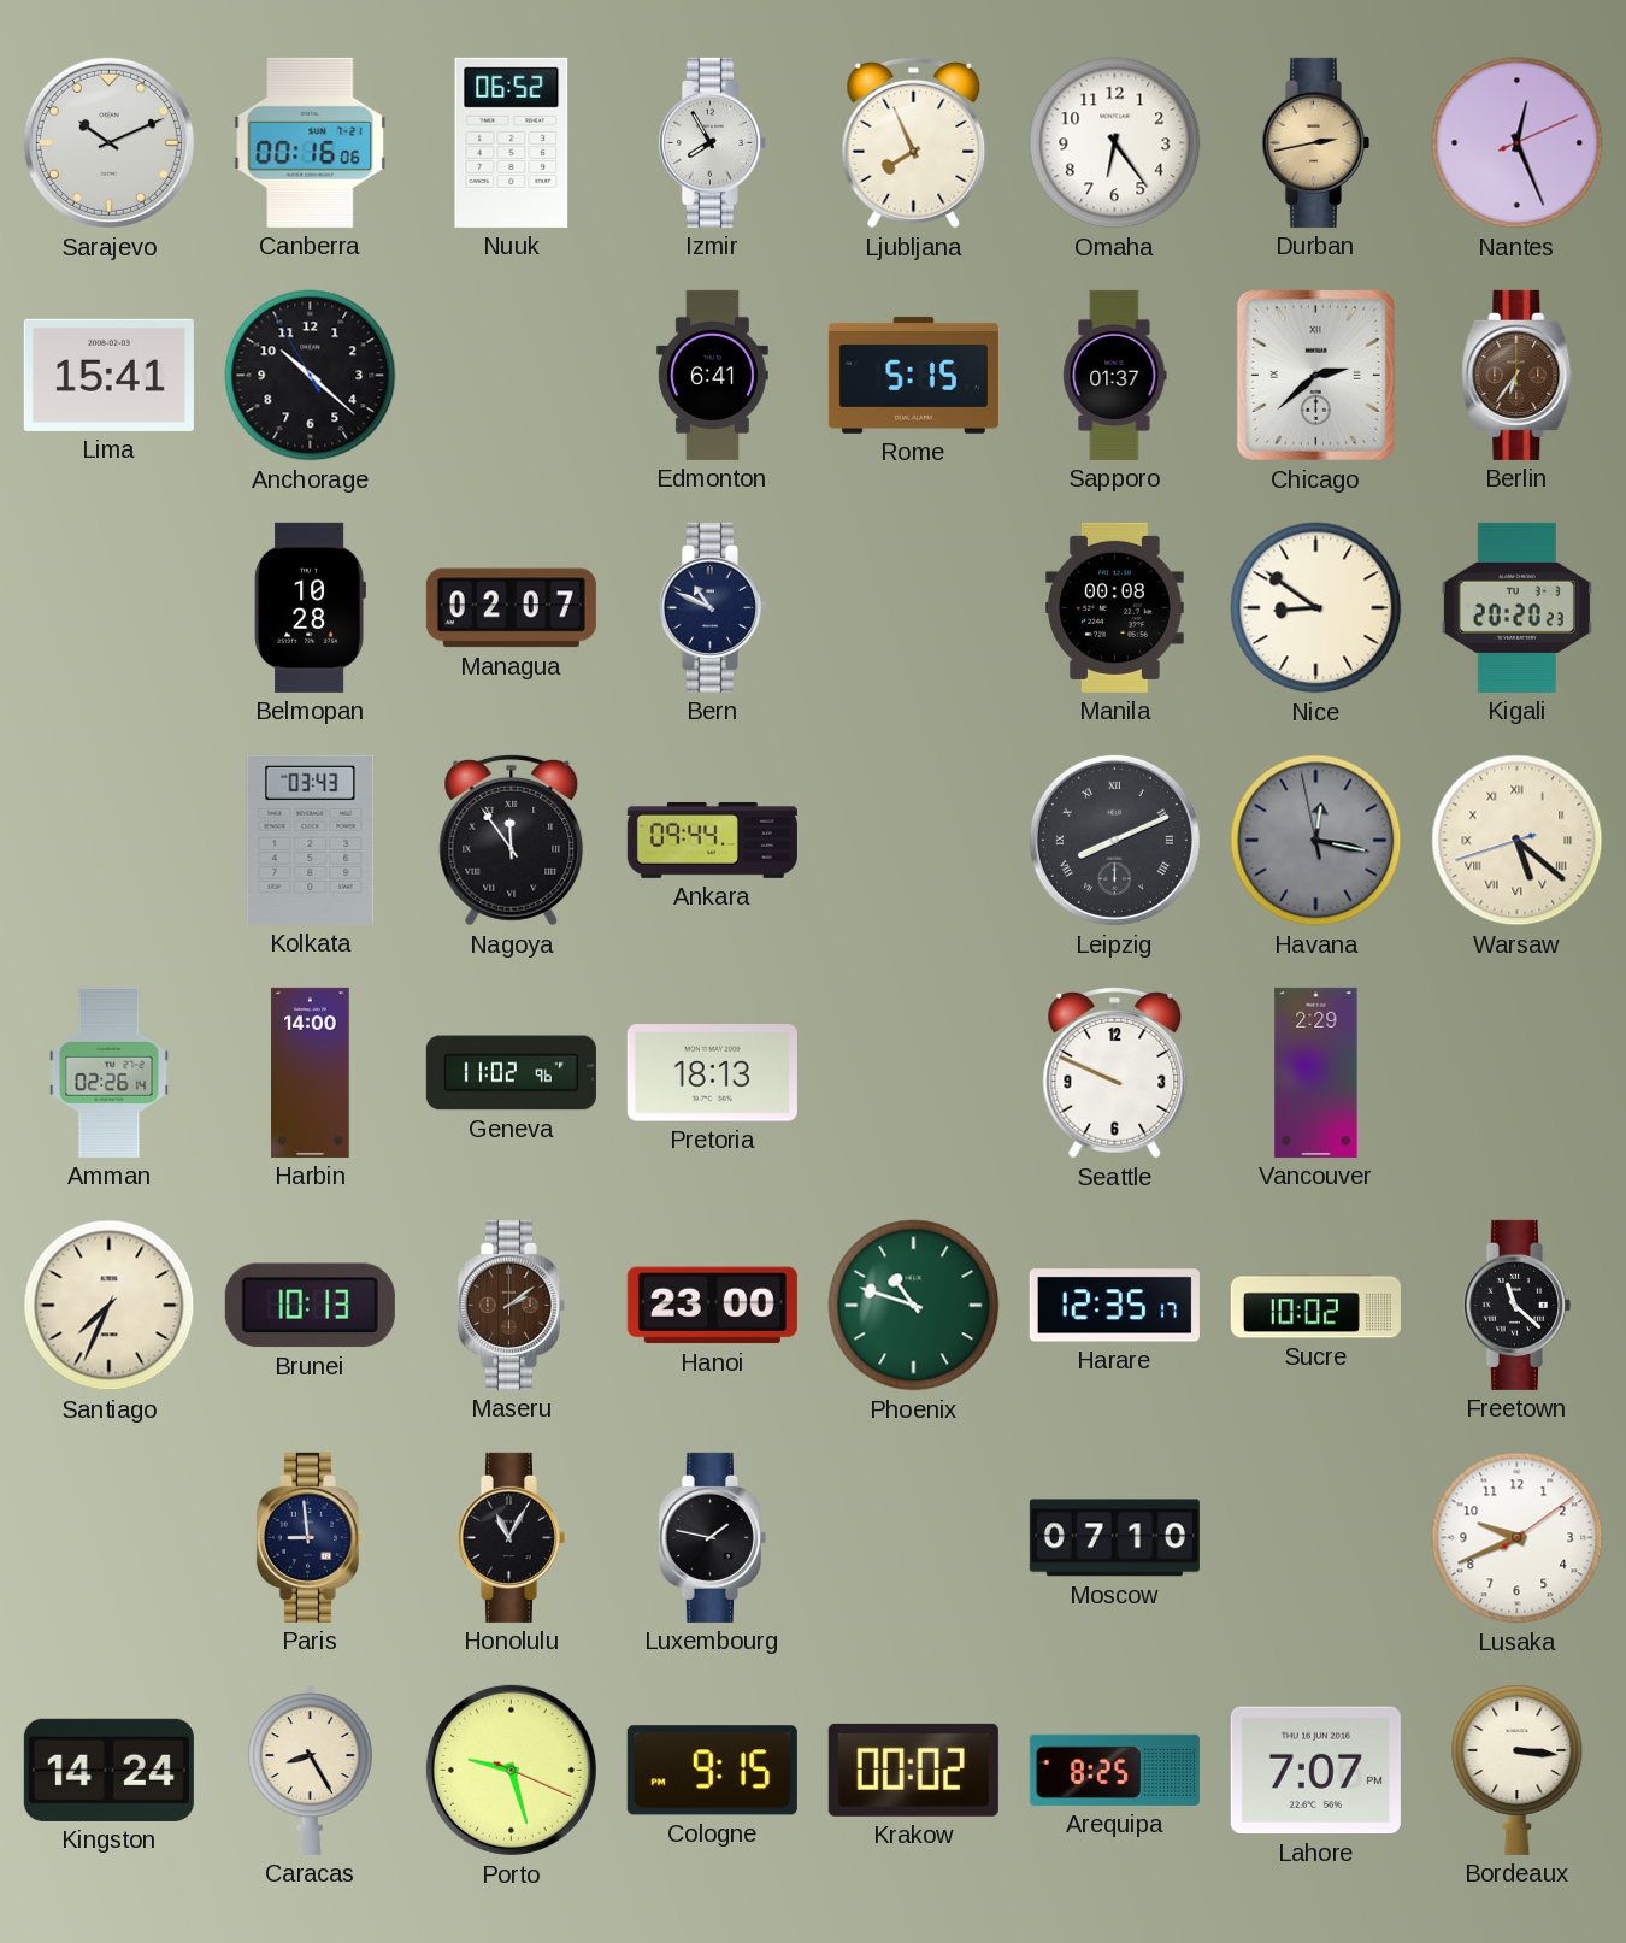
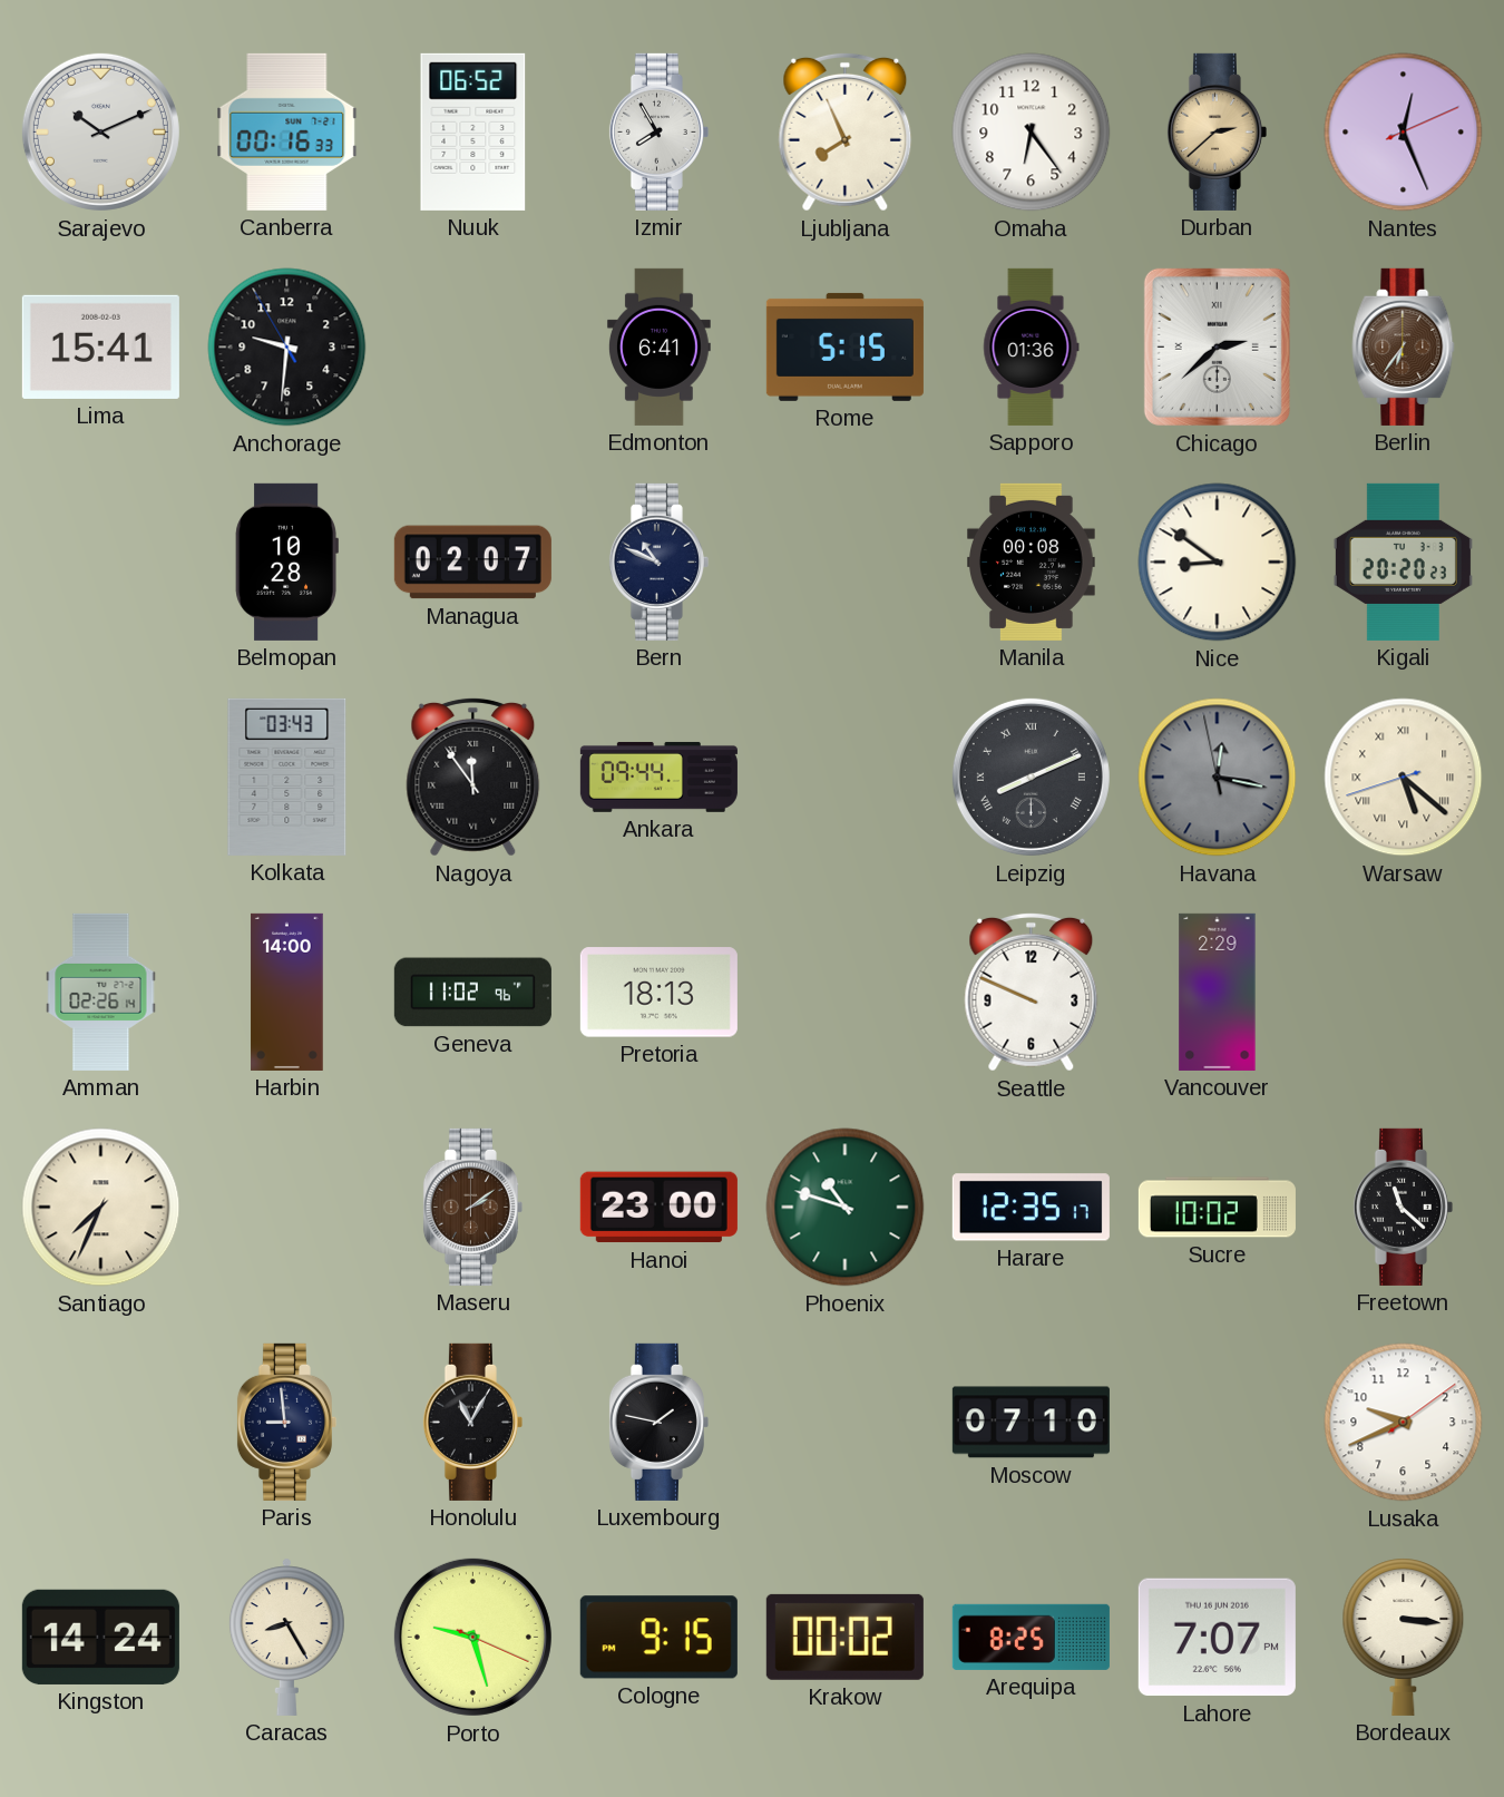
Canberra: 00:16:06 -> 00:16:33 (287, 131)
Durban: 2:43 -> 2:38 (1217, 131)
Anchorage: 10:21 -> 9:30 (287, 348)
Sapporo: 01:37 -> 01:36 (1032, 346)
Brunei: 10:13 -> none (310, 1306)
